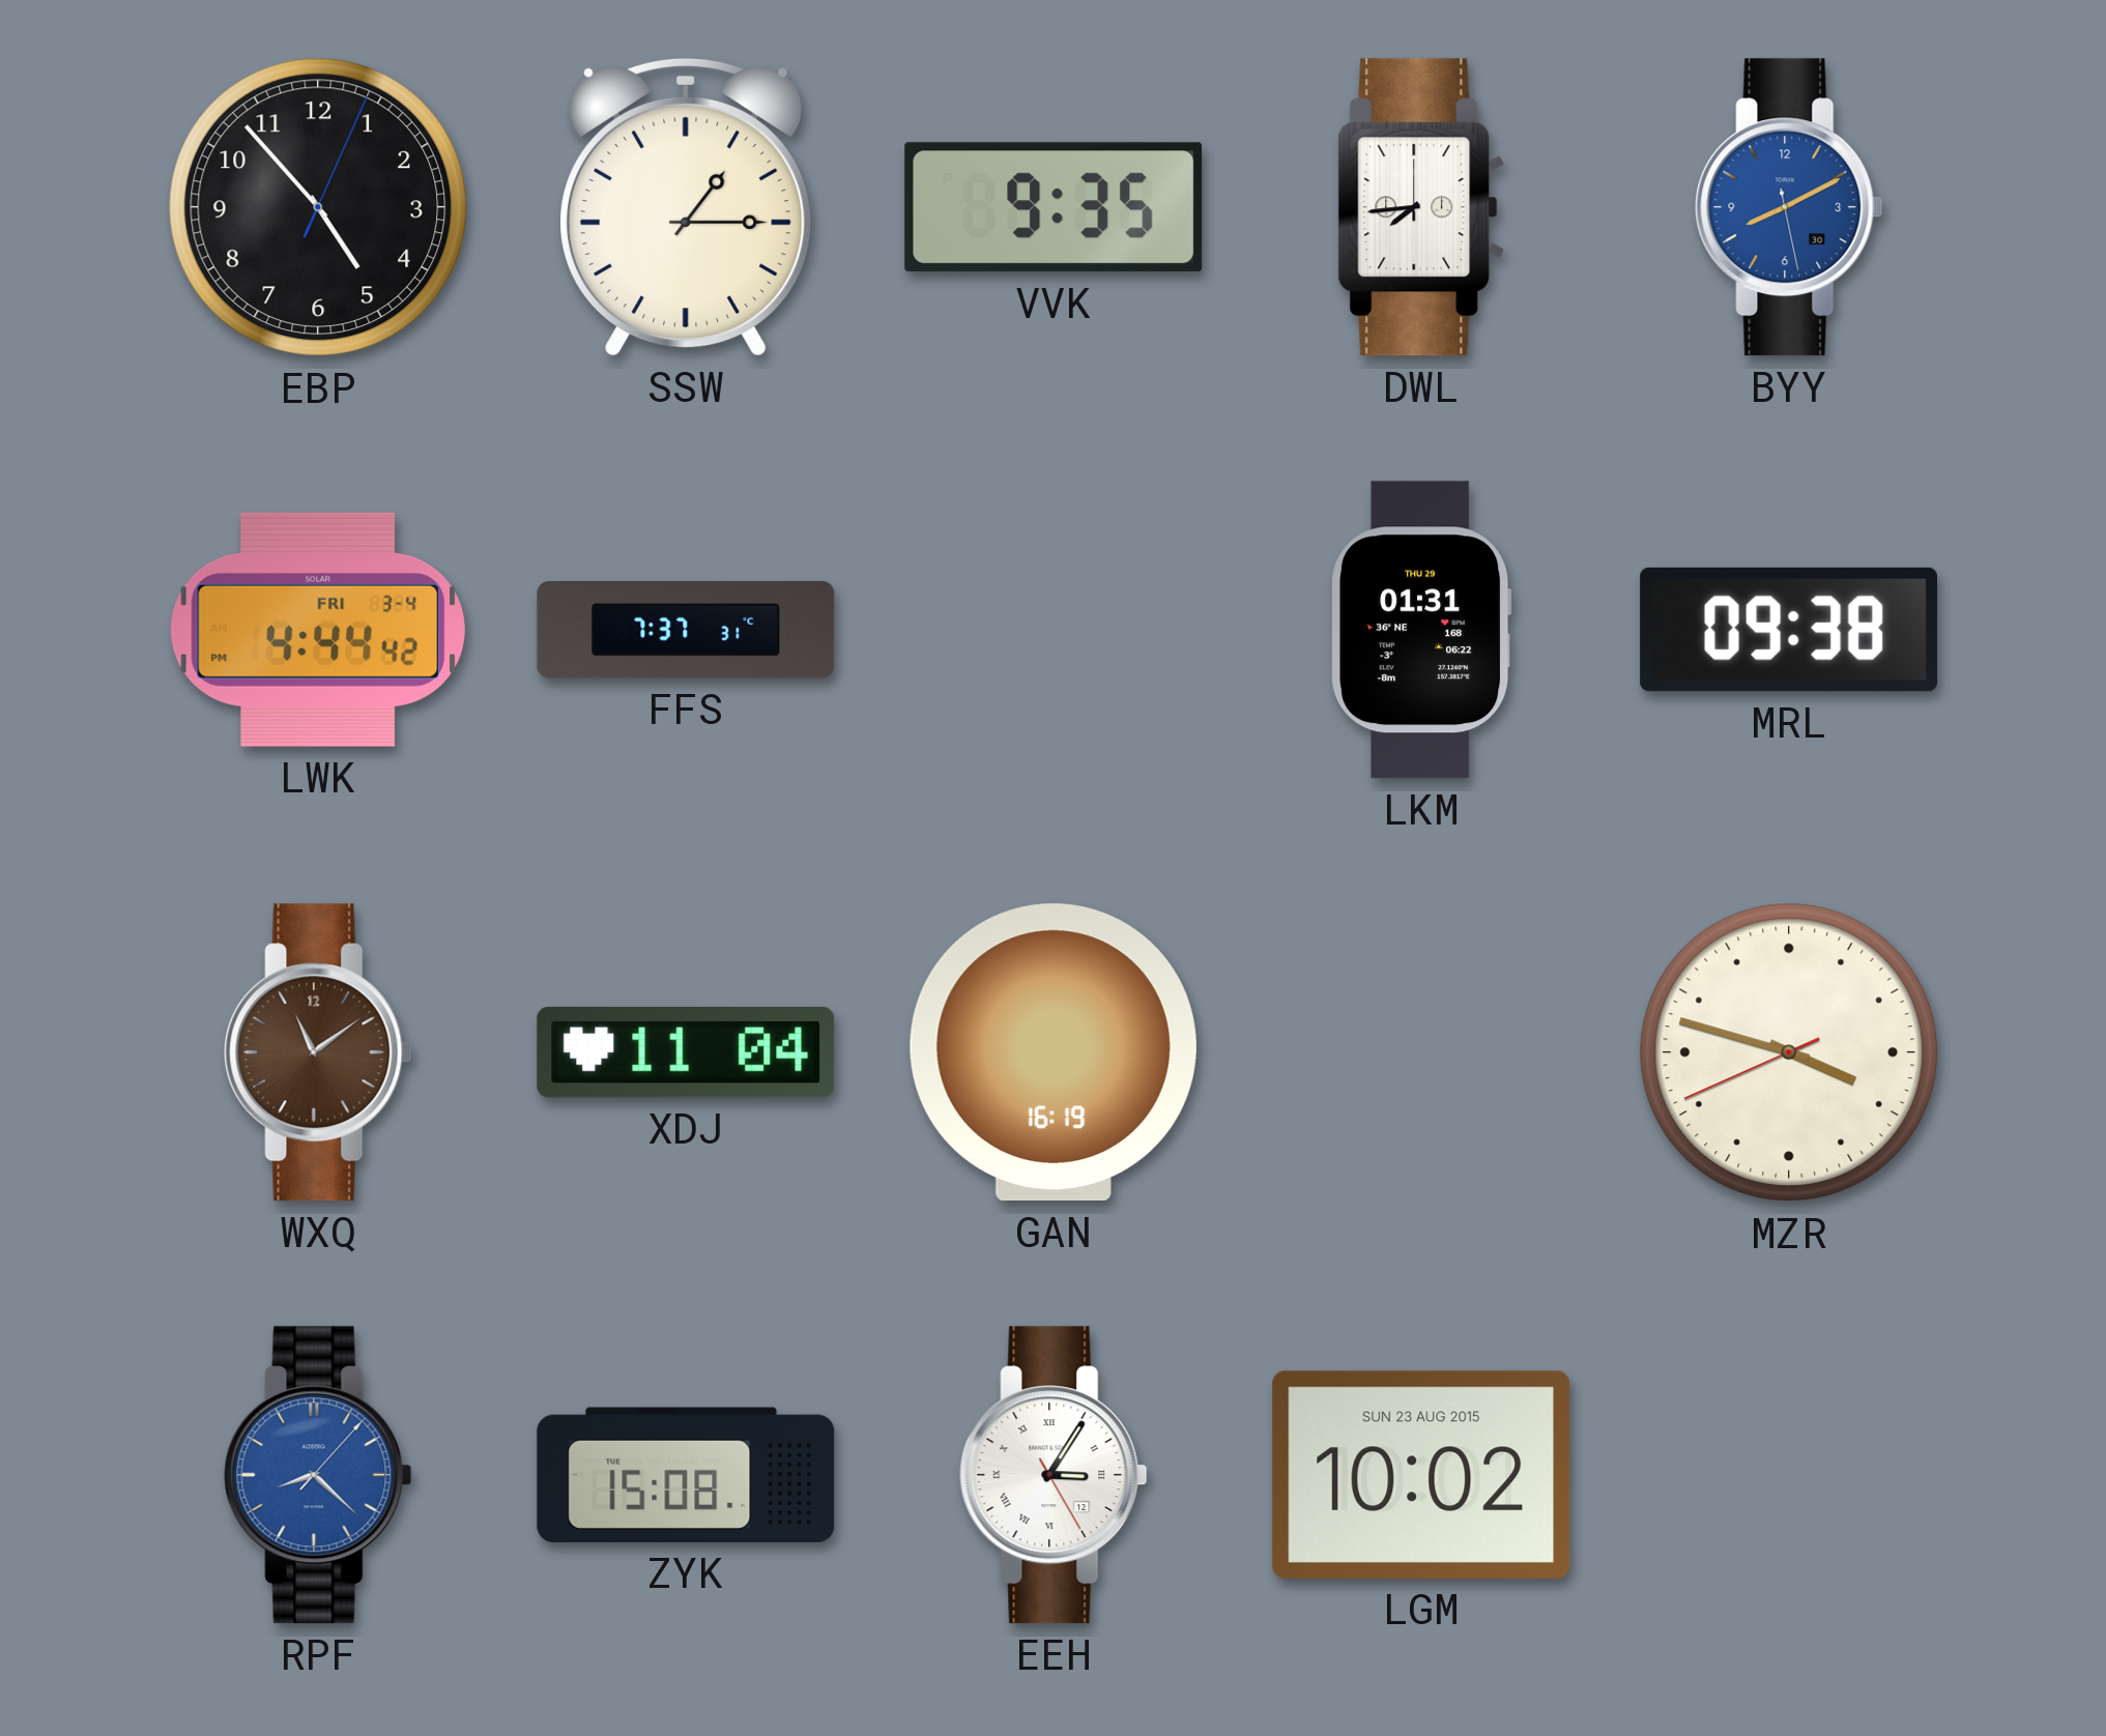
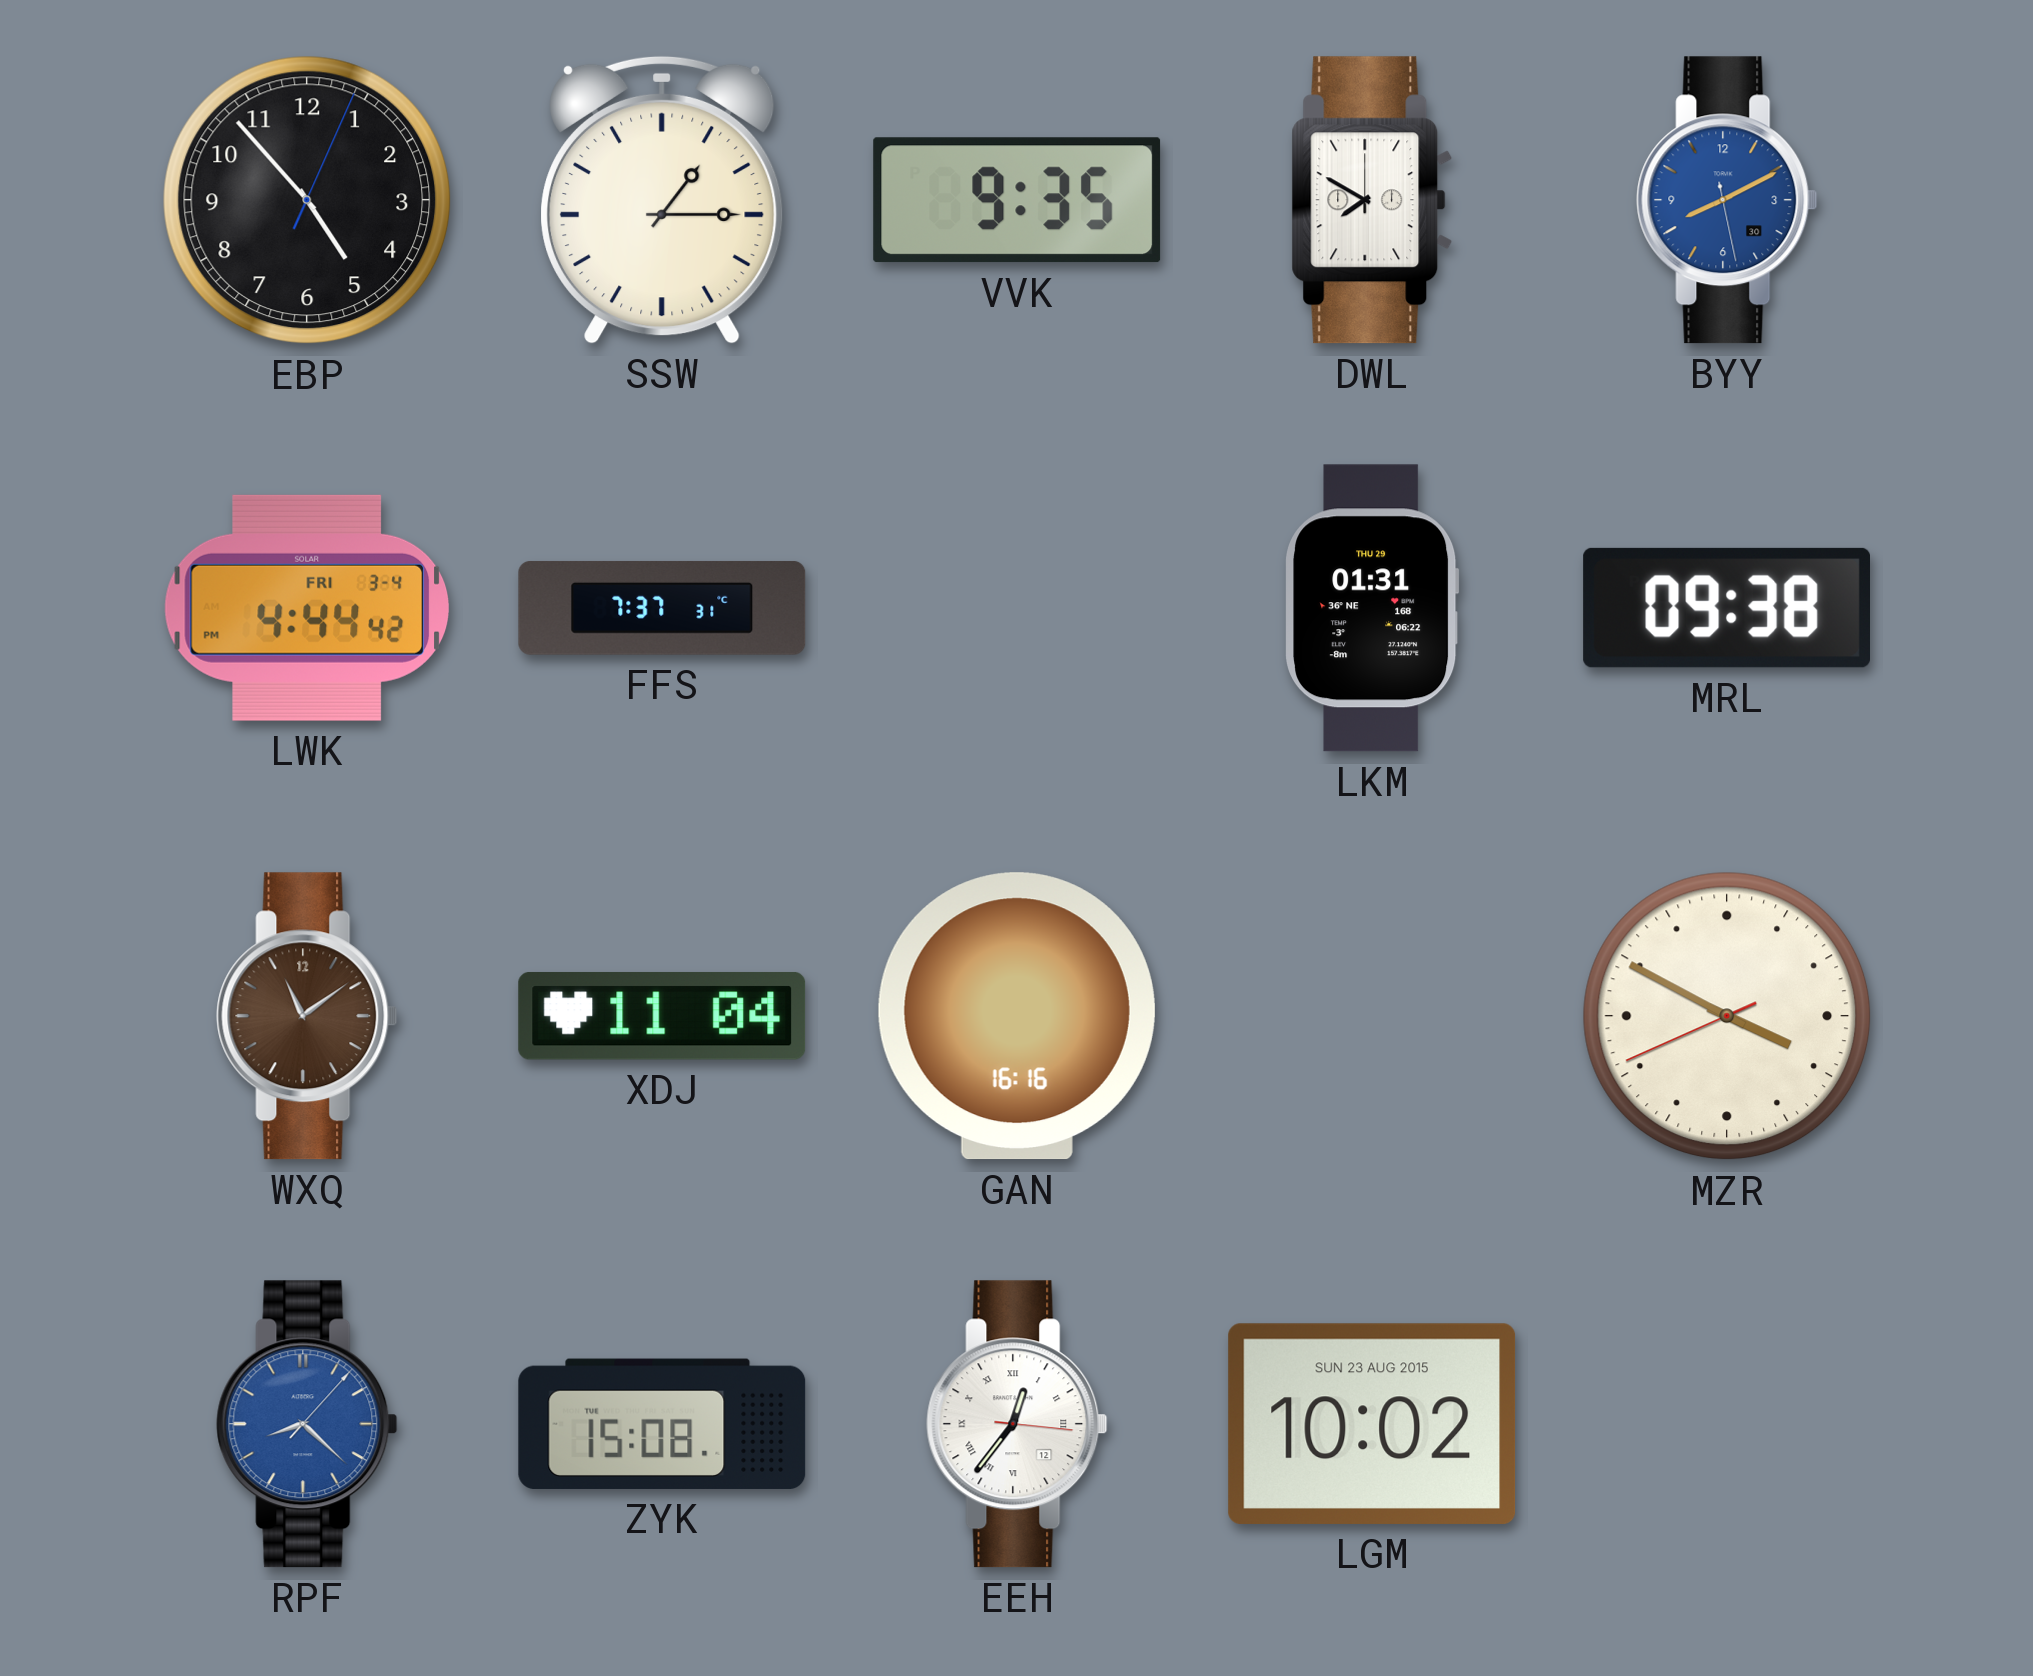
DWL: 7:44 -> 7:50 (1372, 200)
GAN: 16:19 -> 16:16 (1017, 1016)
MZR: 3:47 -> 3:49 (1727, 1016)
EEH: 3:05 -> 12:36 (1017, 1424)
